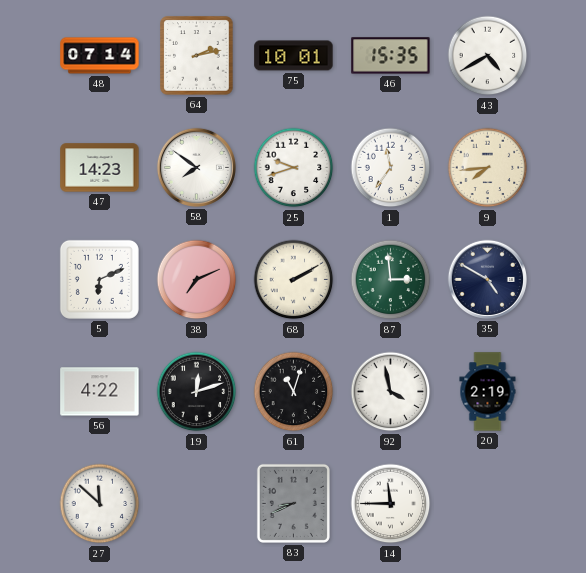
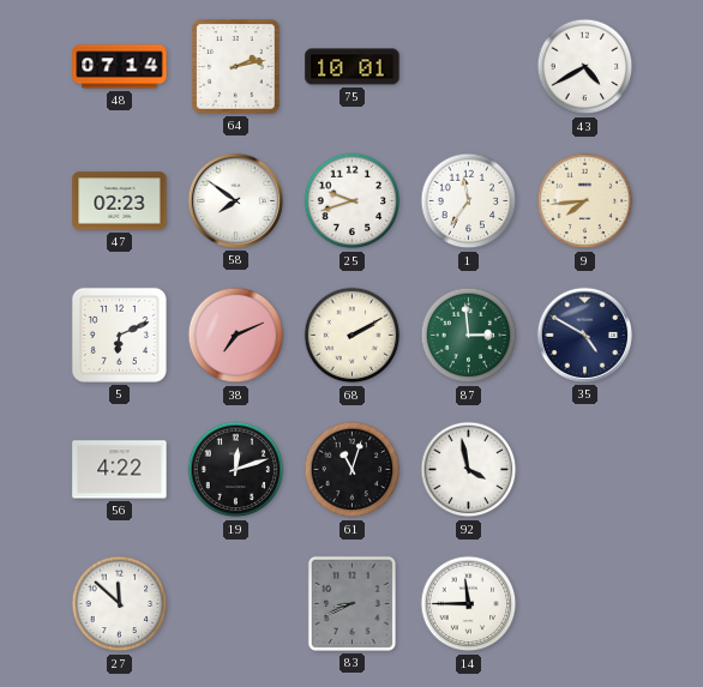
46: 15:35 -> none (391, 56)
47: 14:23 -> 02:23 (120, 201)
20: 2:19 -> none (488, 392)
